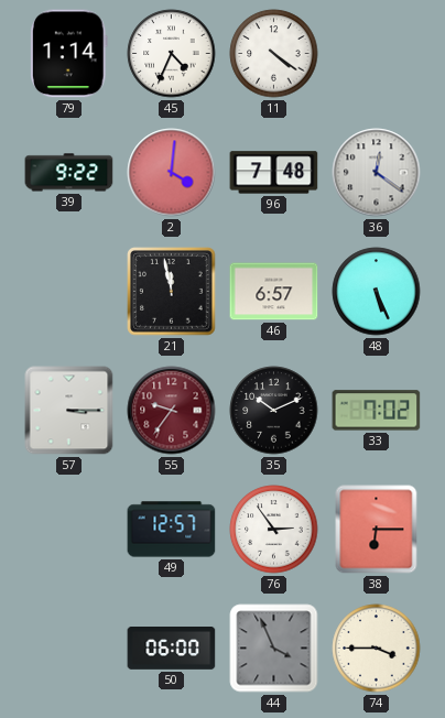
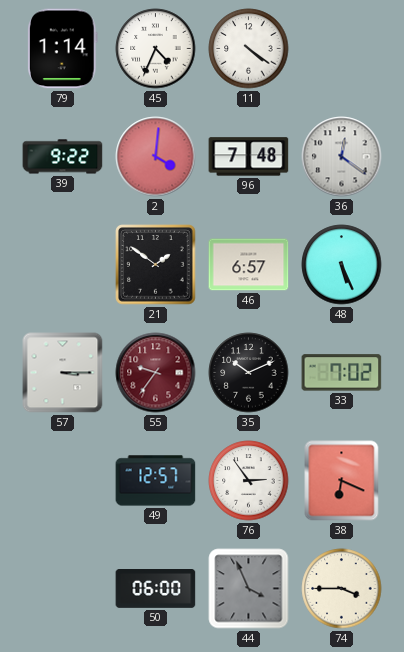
21: 11:58 -> 1:51 (156, 265)
38: 6:15 -> 6:19 (342, 481)
